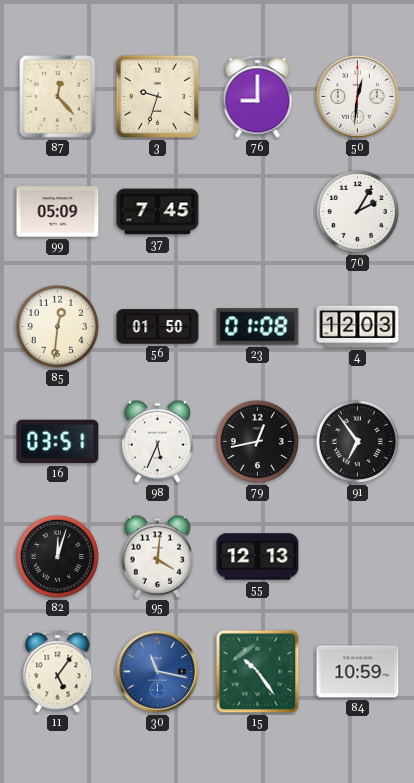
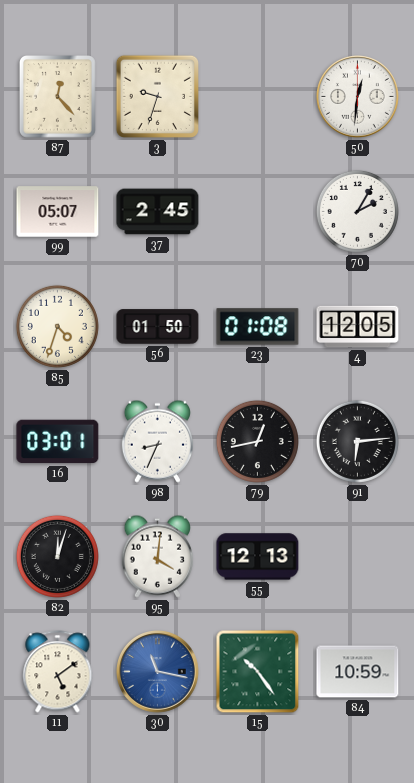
76: 9:00 -> none (258, 97)
99: 05:09 -> 05:07 (58, 212)
37: 7:45 -> 2:45 (158, 212)
85: 12:31 -> 4:33 (57, 326)
4: 12:03 -> 12:05 (358, 327)
16: 03:51 -> 03:01 (58, 442)
98: 5:34 -> 8:34 (157, 441)
91: 6:54 -> 6:14 (357, 441)
11: 5:06 -> 5:09 (58, 672)
